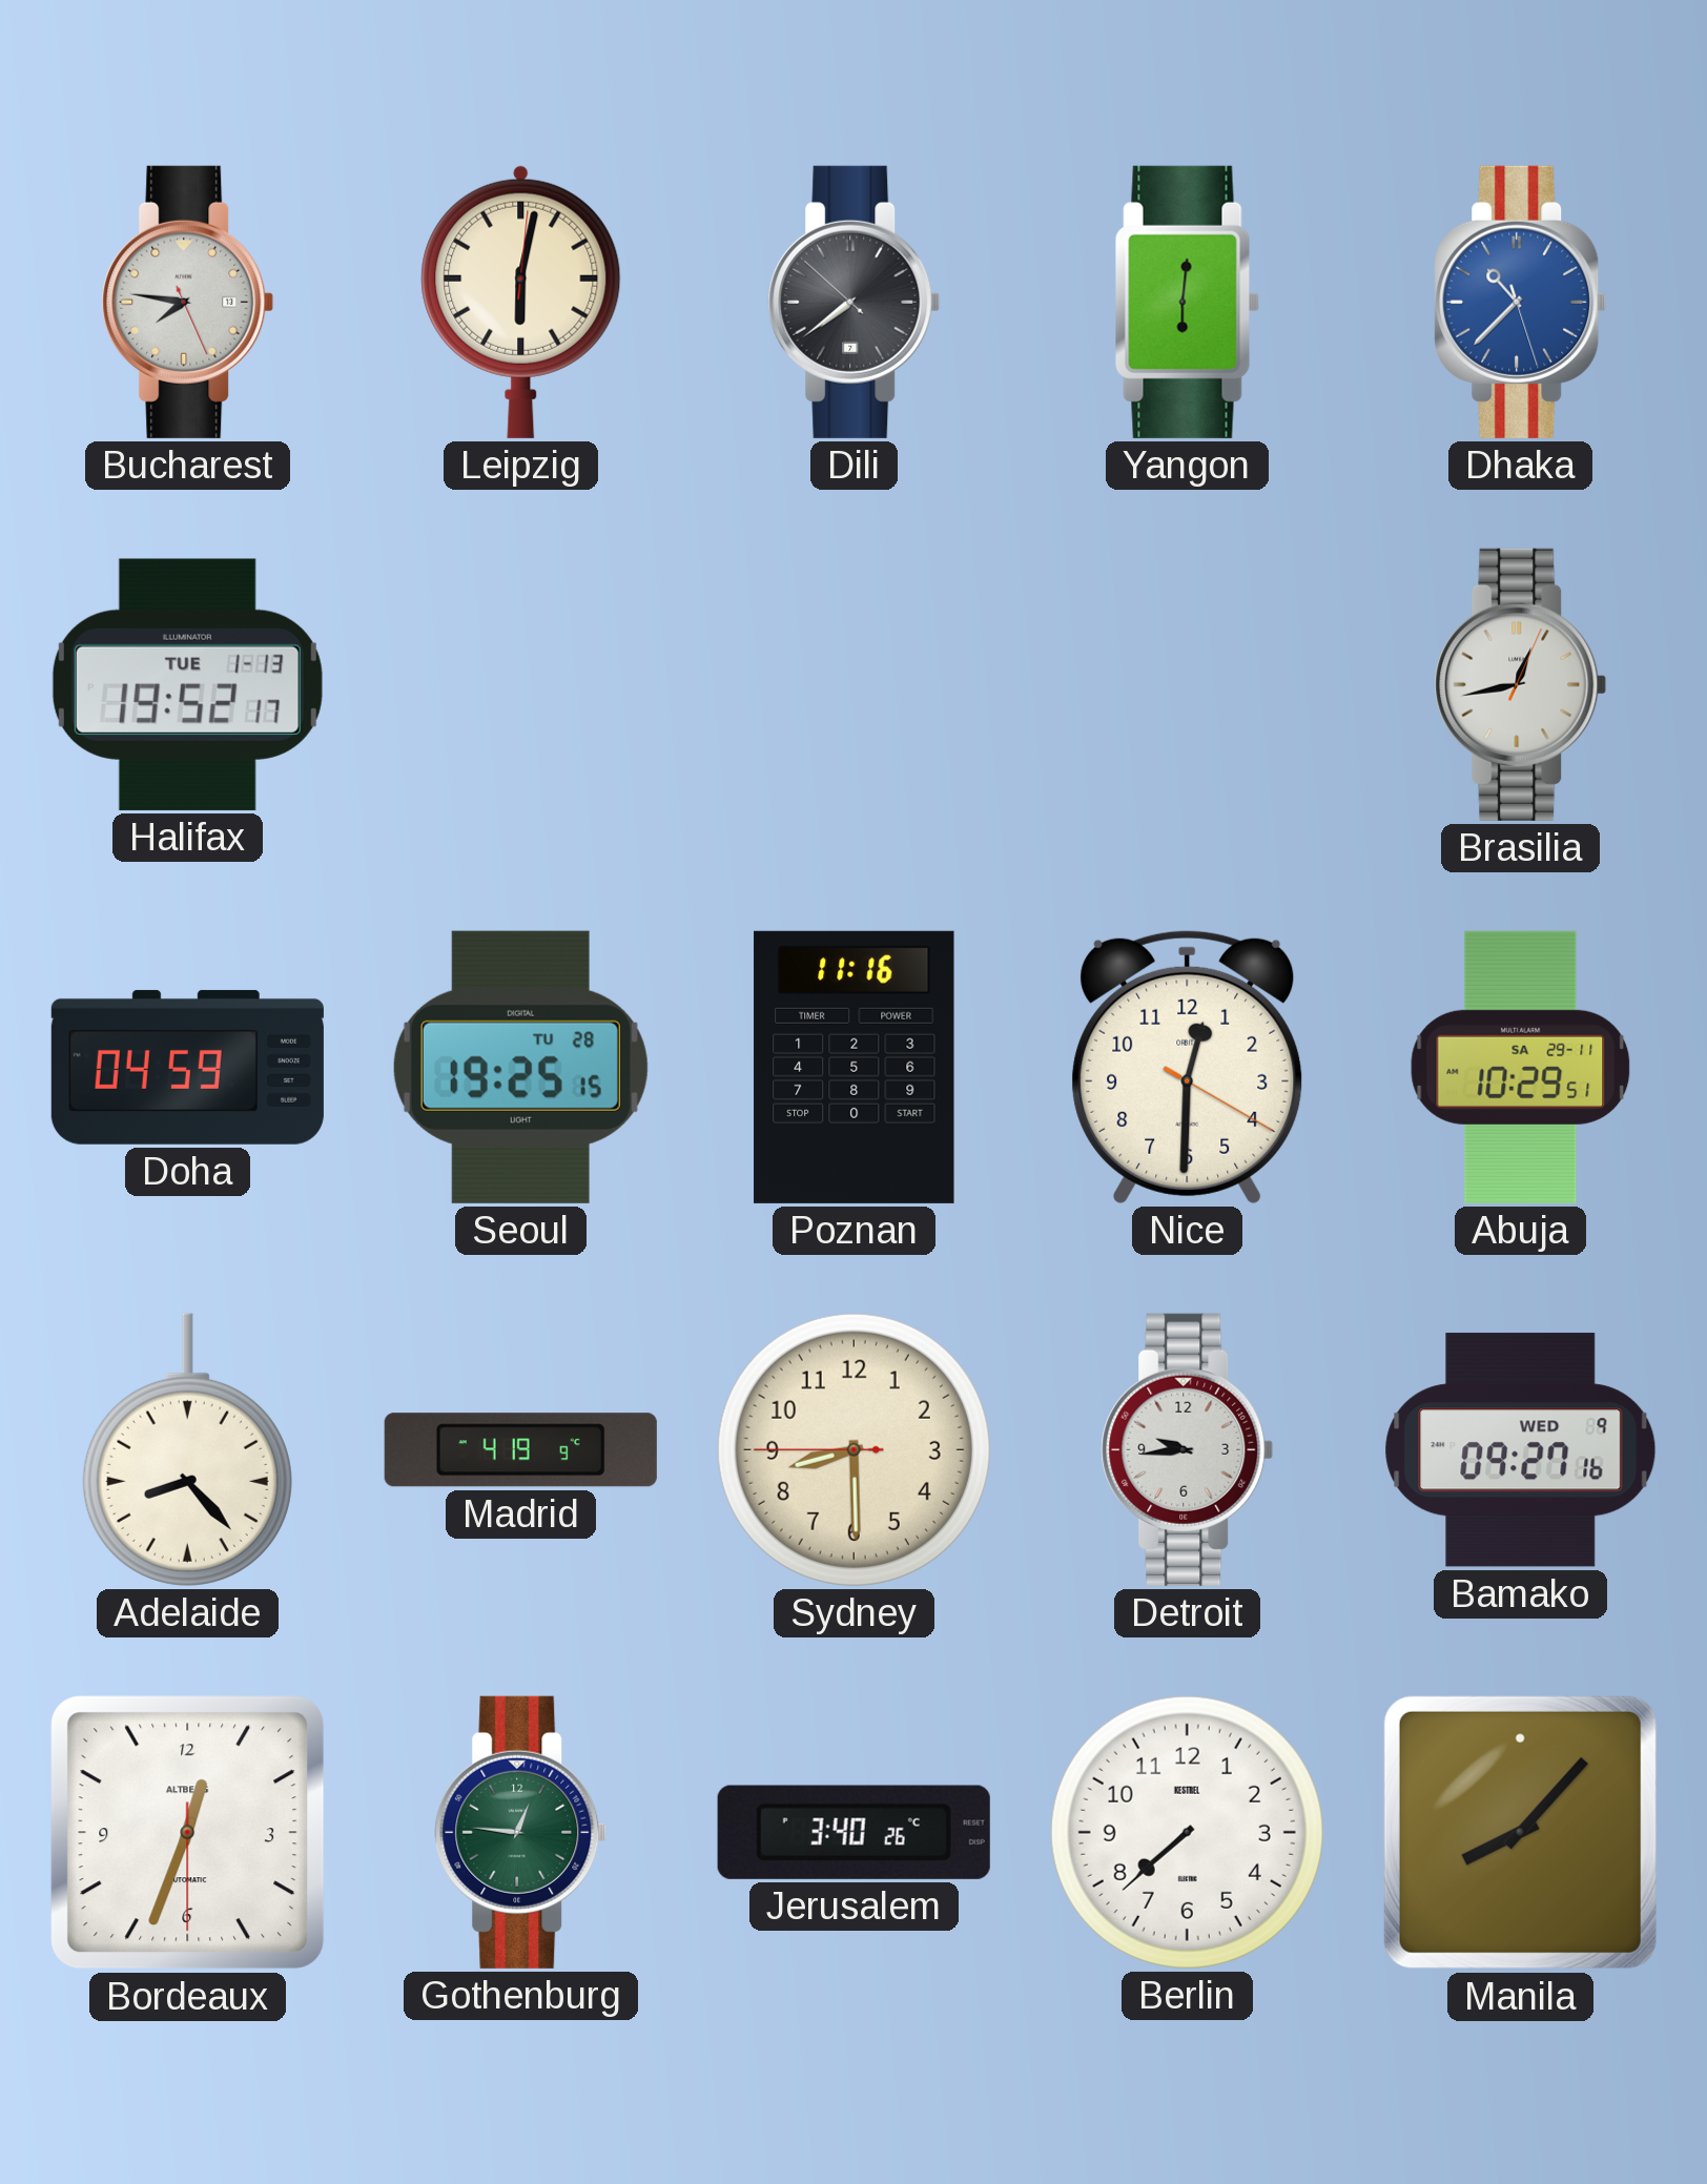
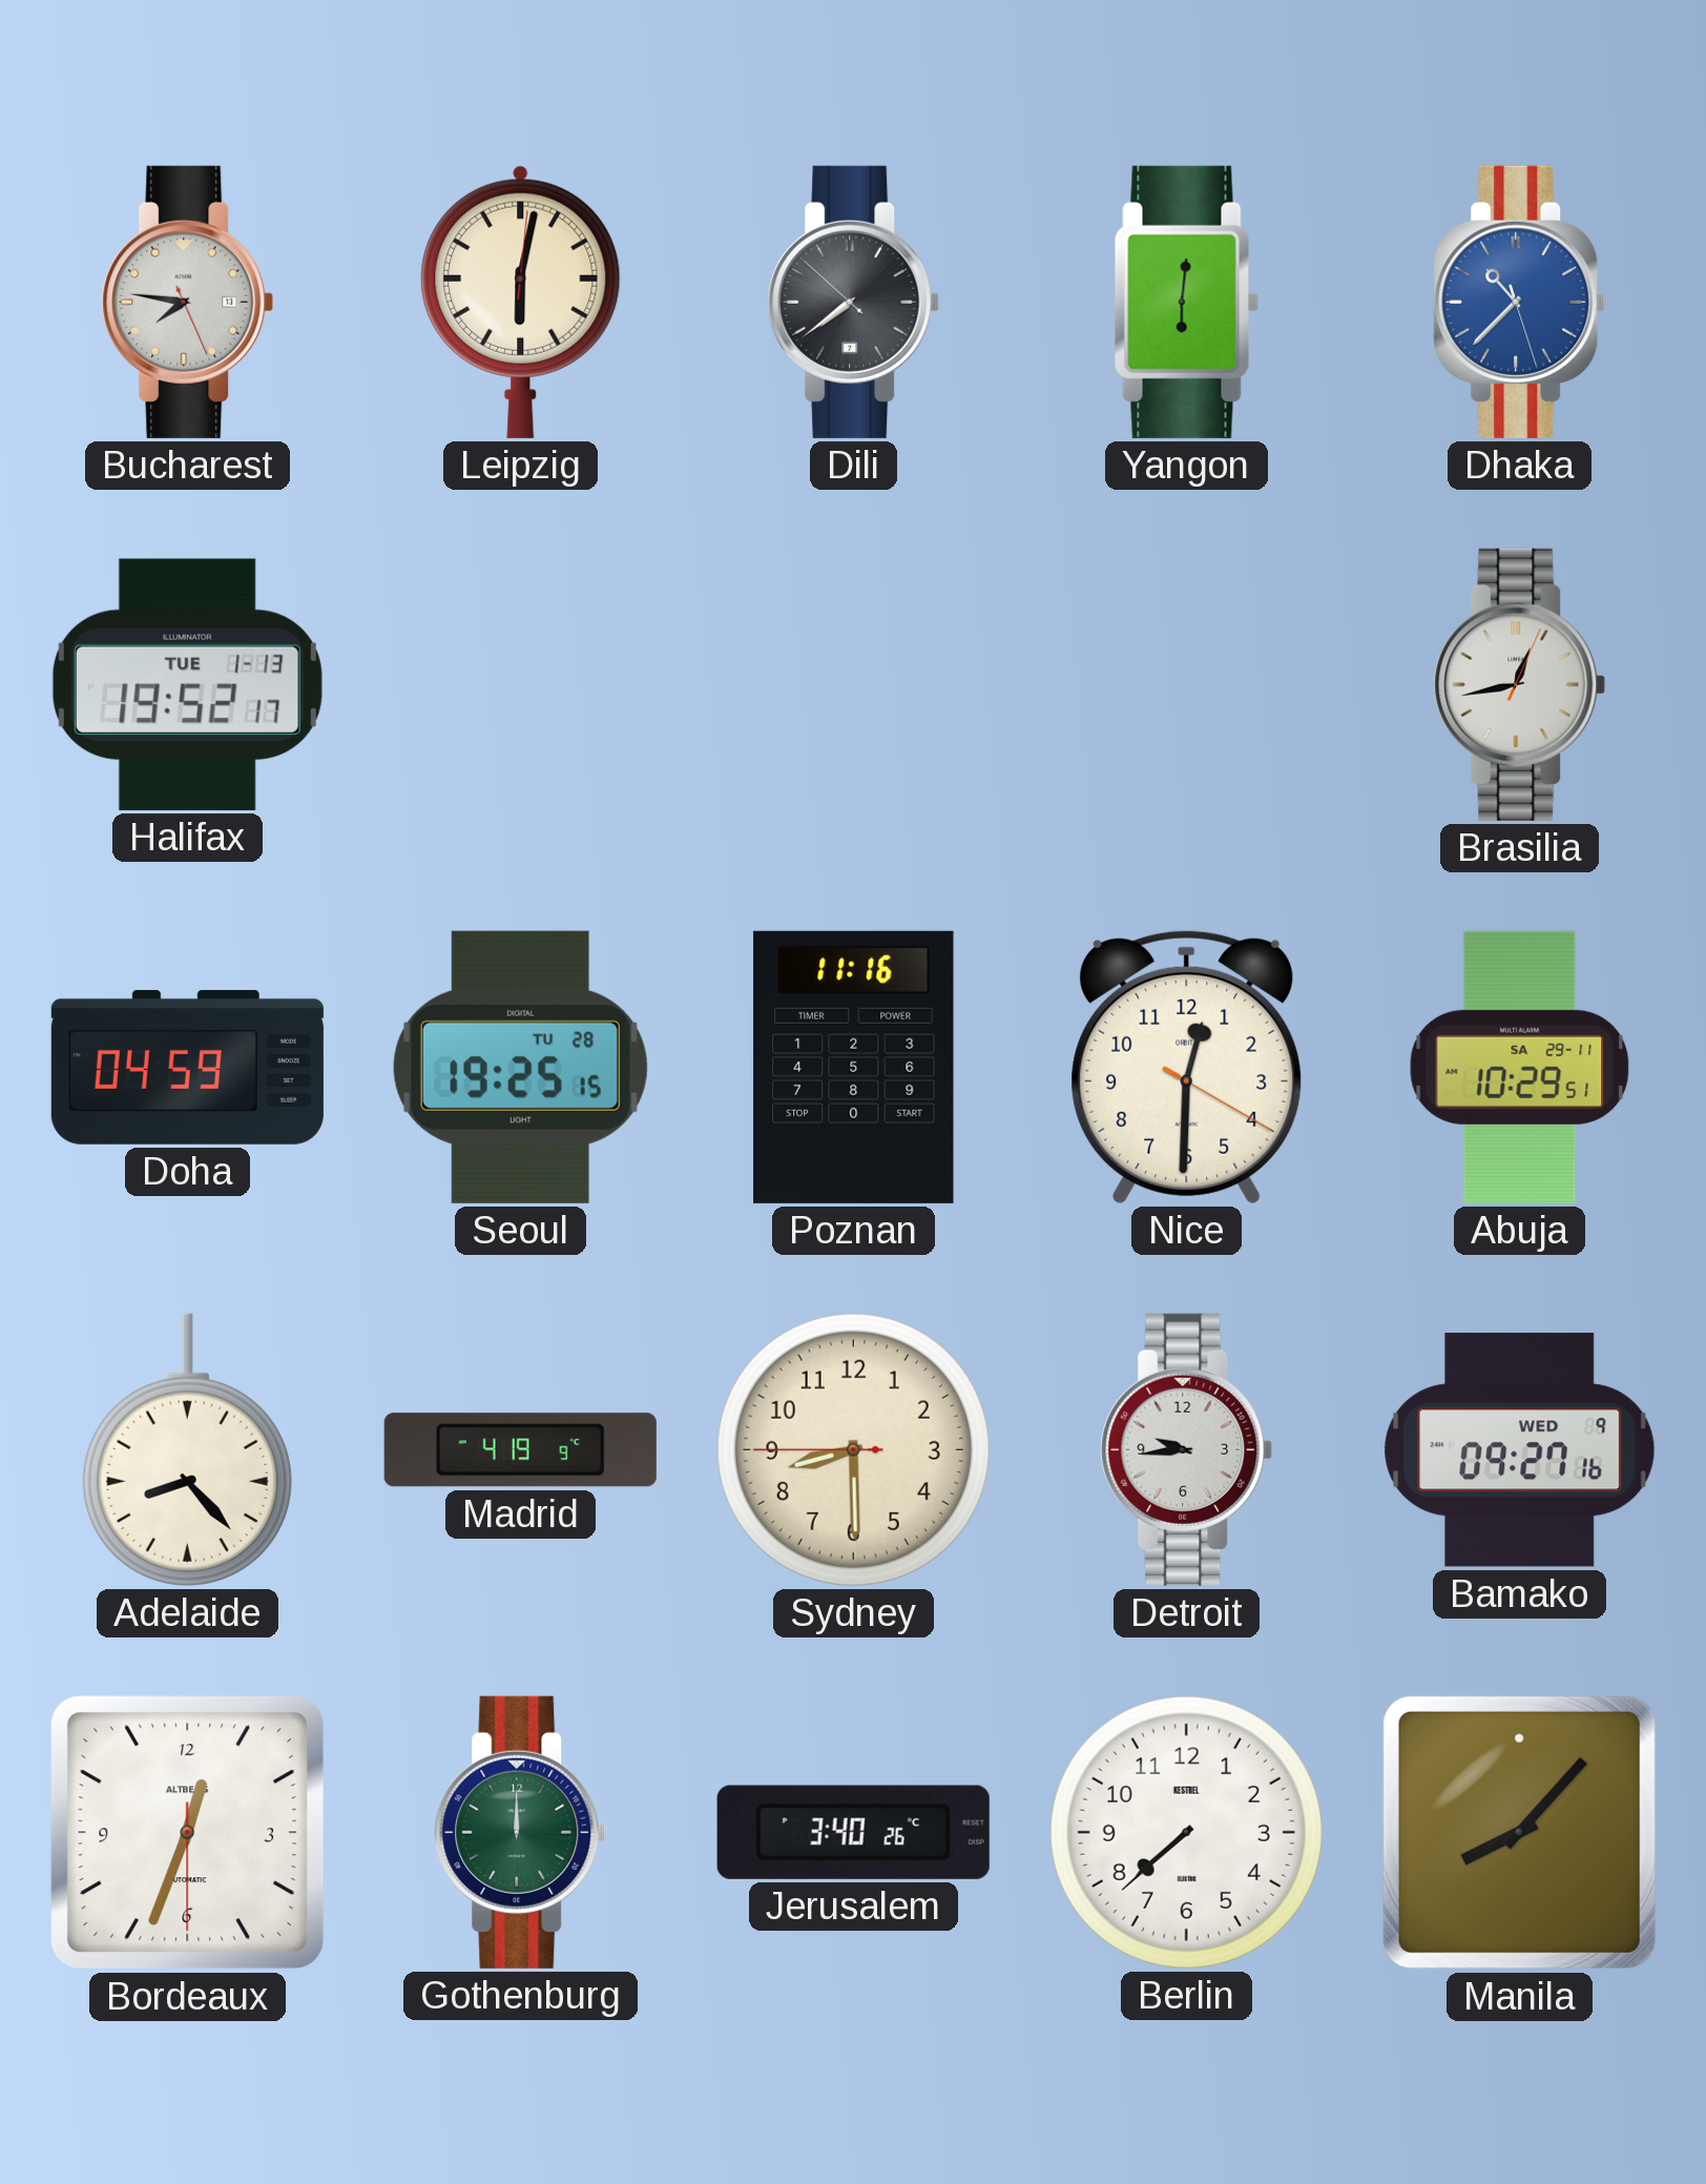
Gothenburg: 12:46 -> 12:00 (521, 1832)
